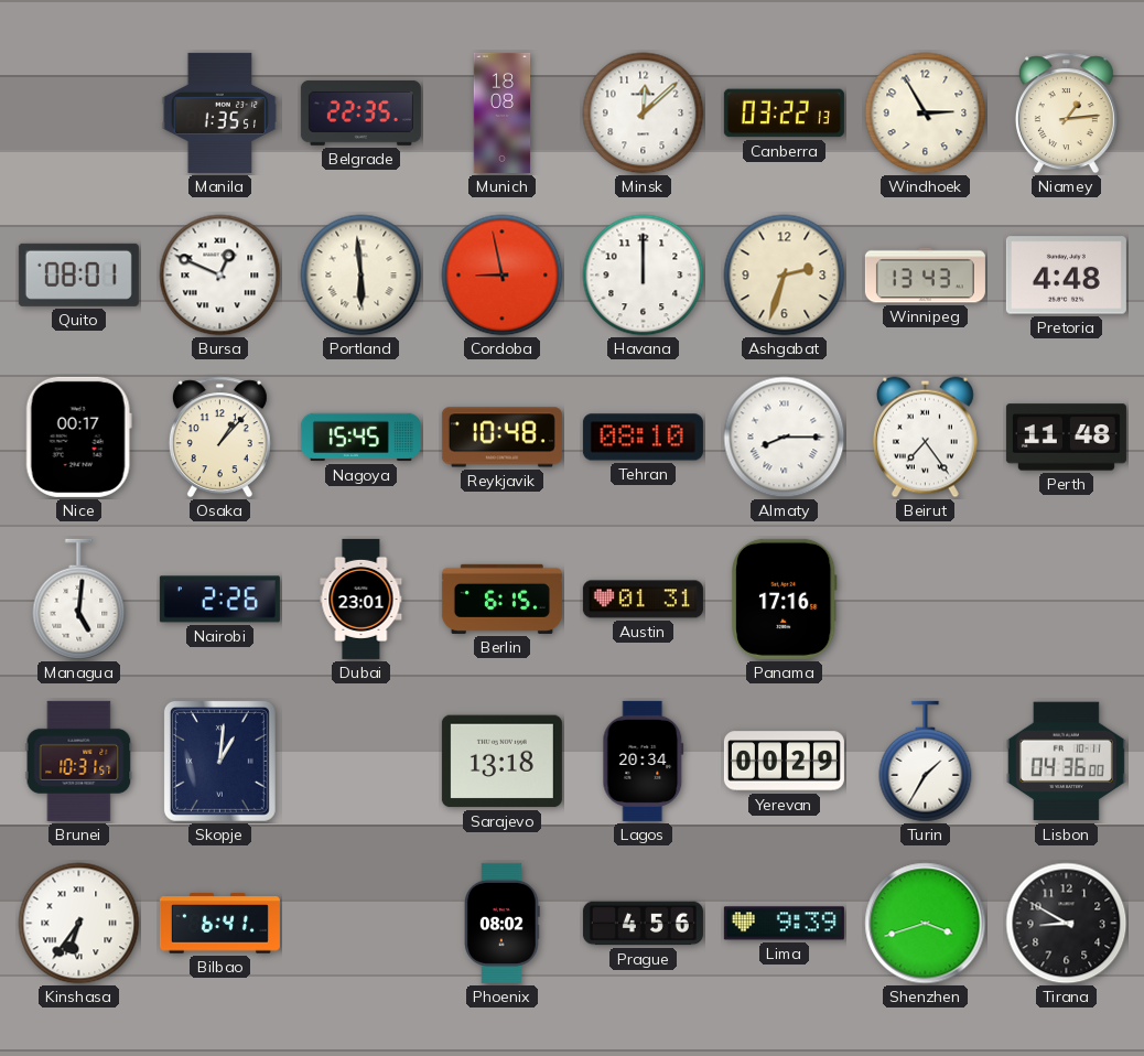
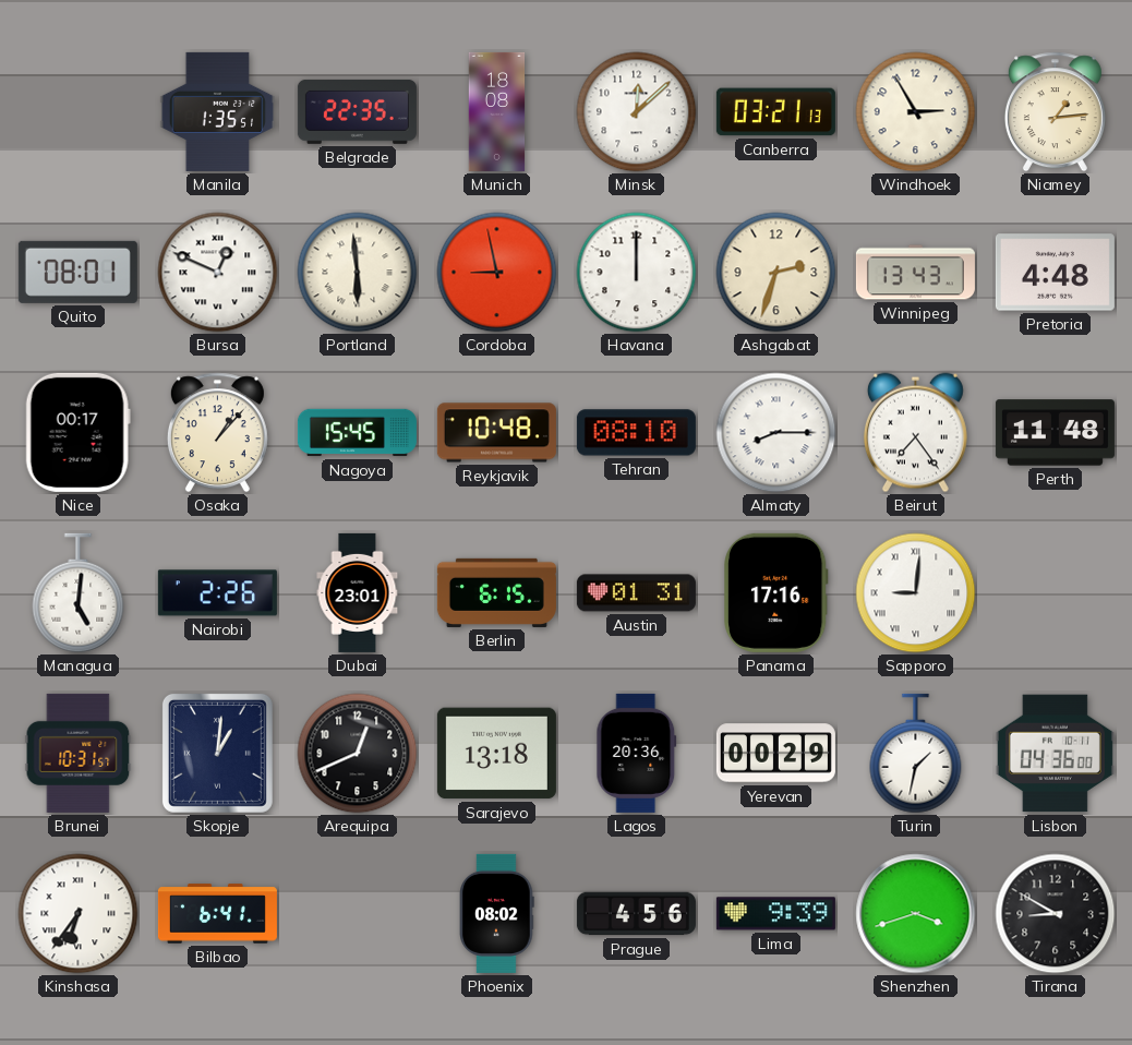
Canberra: 03:22 -> 03:21 (775, 112)
Sapporo: none -> 9:01 (916, 593)
Arequipa: none -> 12:41 (358, 754)
Lagos: 20:34 -> 20:36 (637, 753)
Turin: 1:35 -> 1:32 (916, 754)
